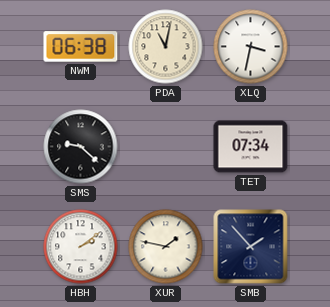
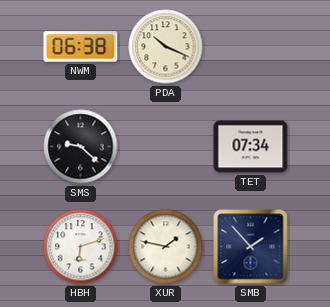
PDA: 11:02 -> 10:19 (166, 47)
XLQ: 3:32 -> none (251, 47)
HBH: 2:09 -> 6:12 (81, 247)
